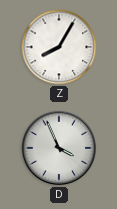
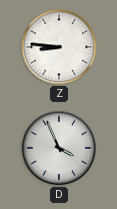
Z: 8:05 -> 8:46 (59, 47)
